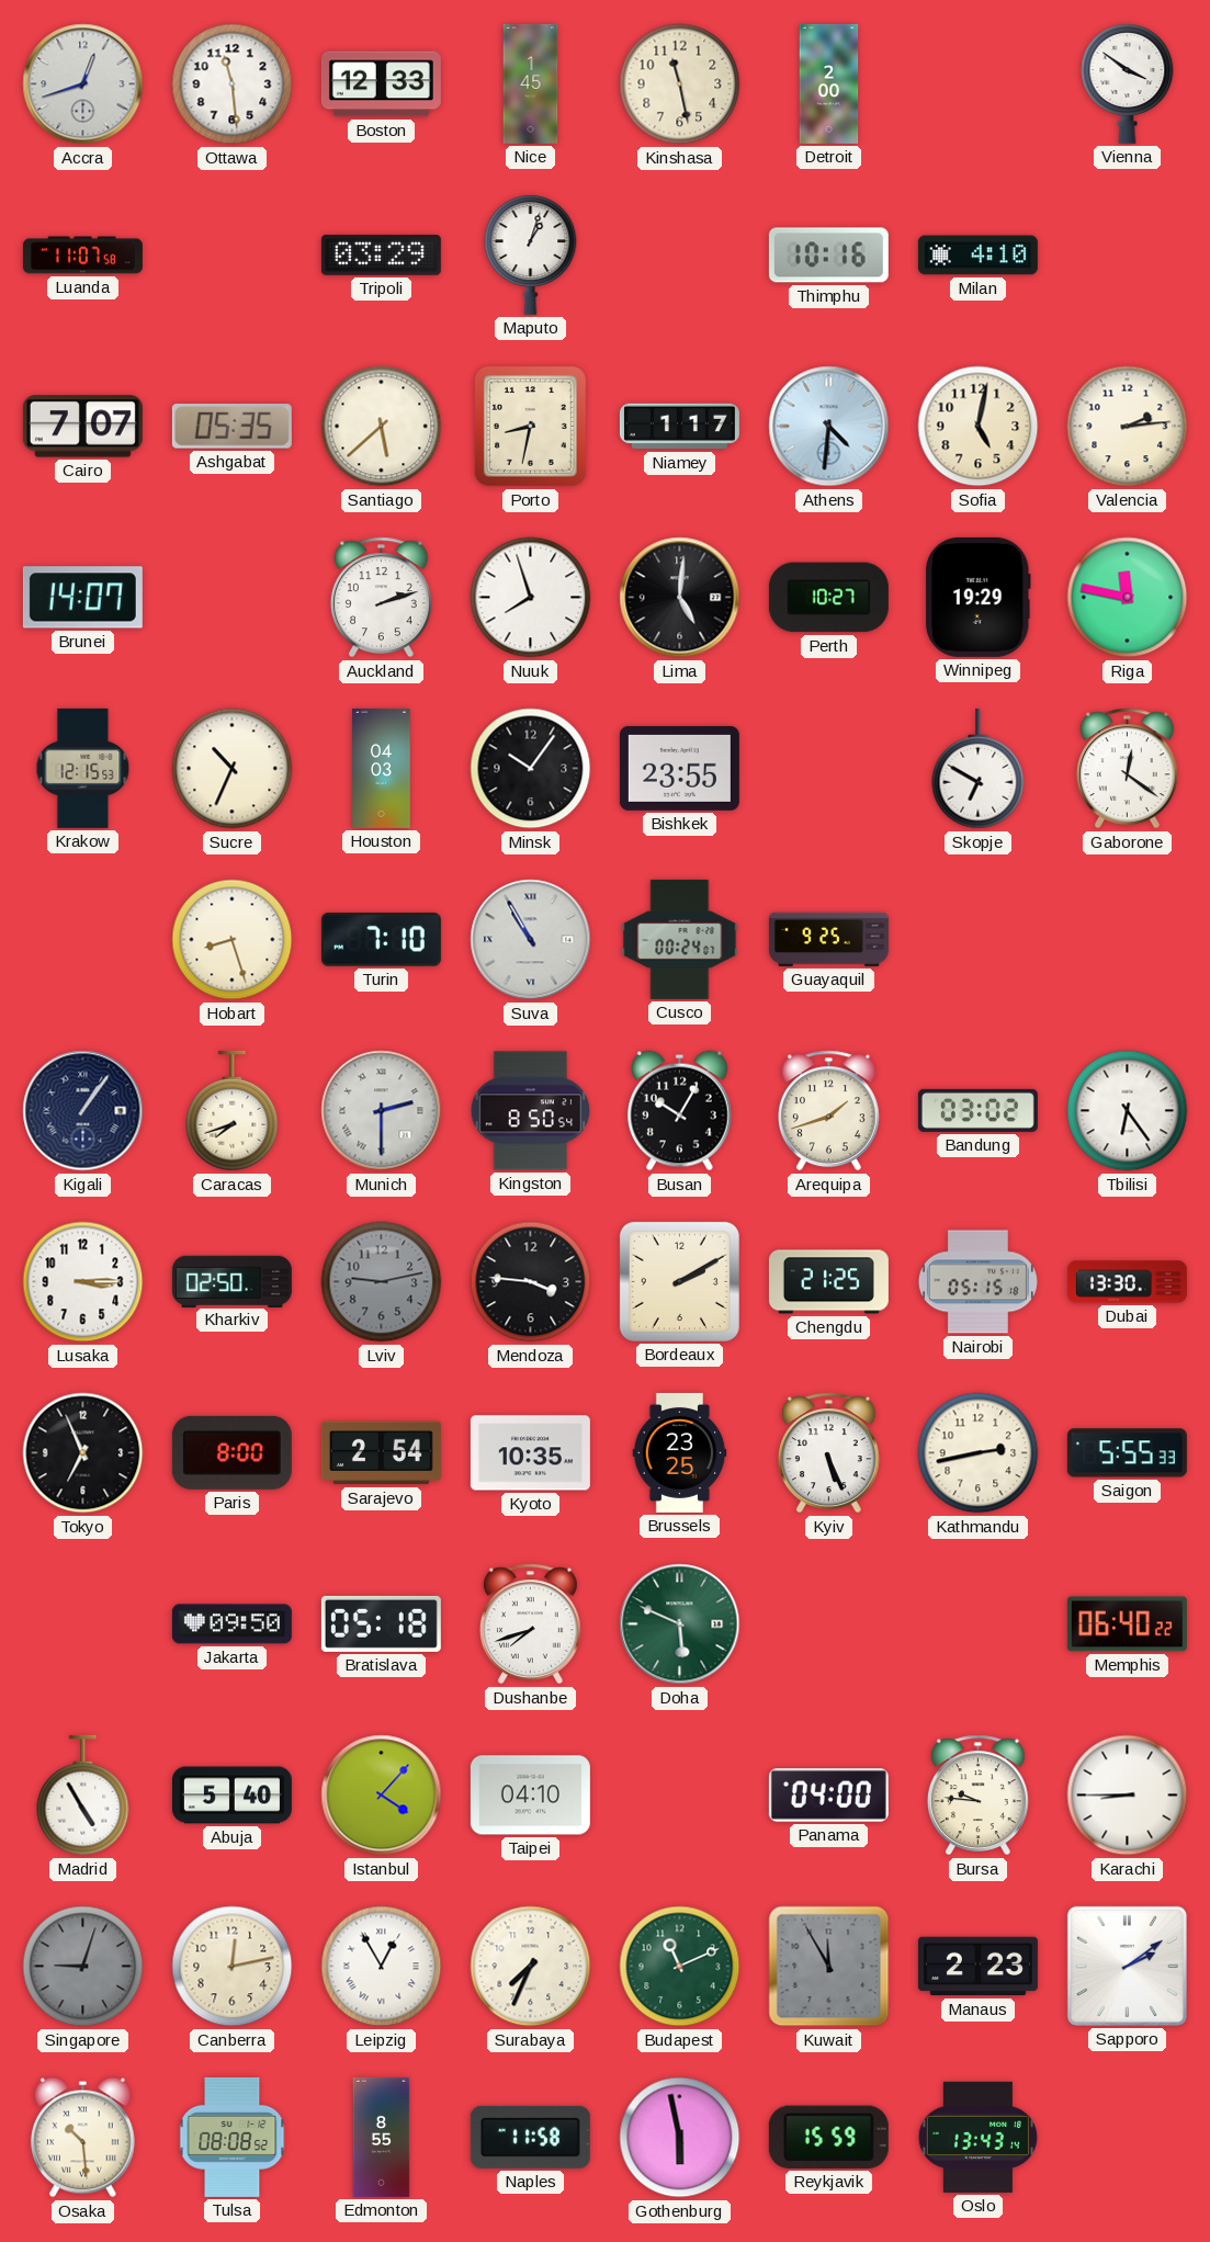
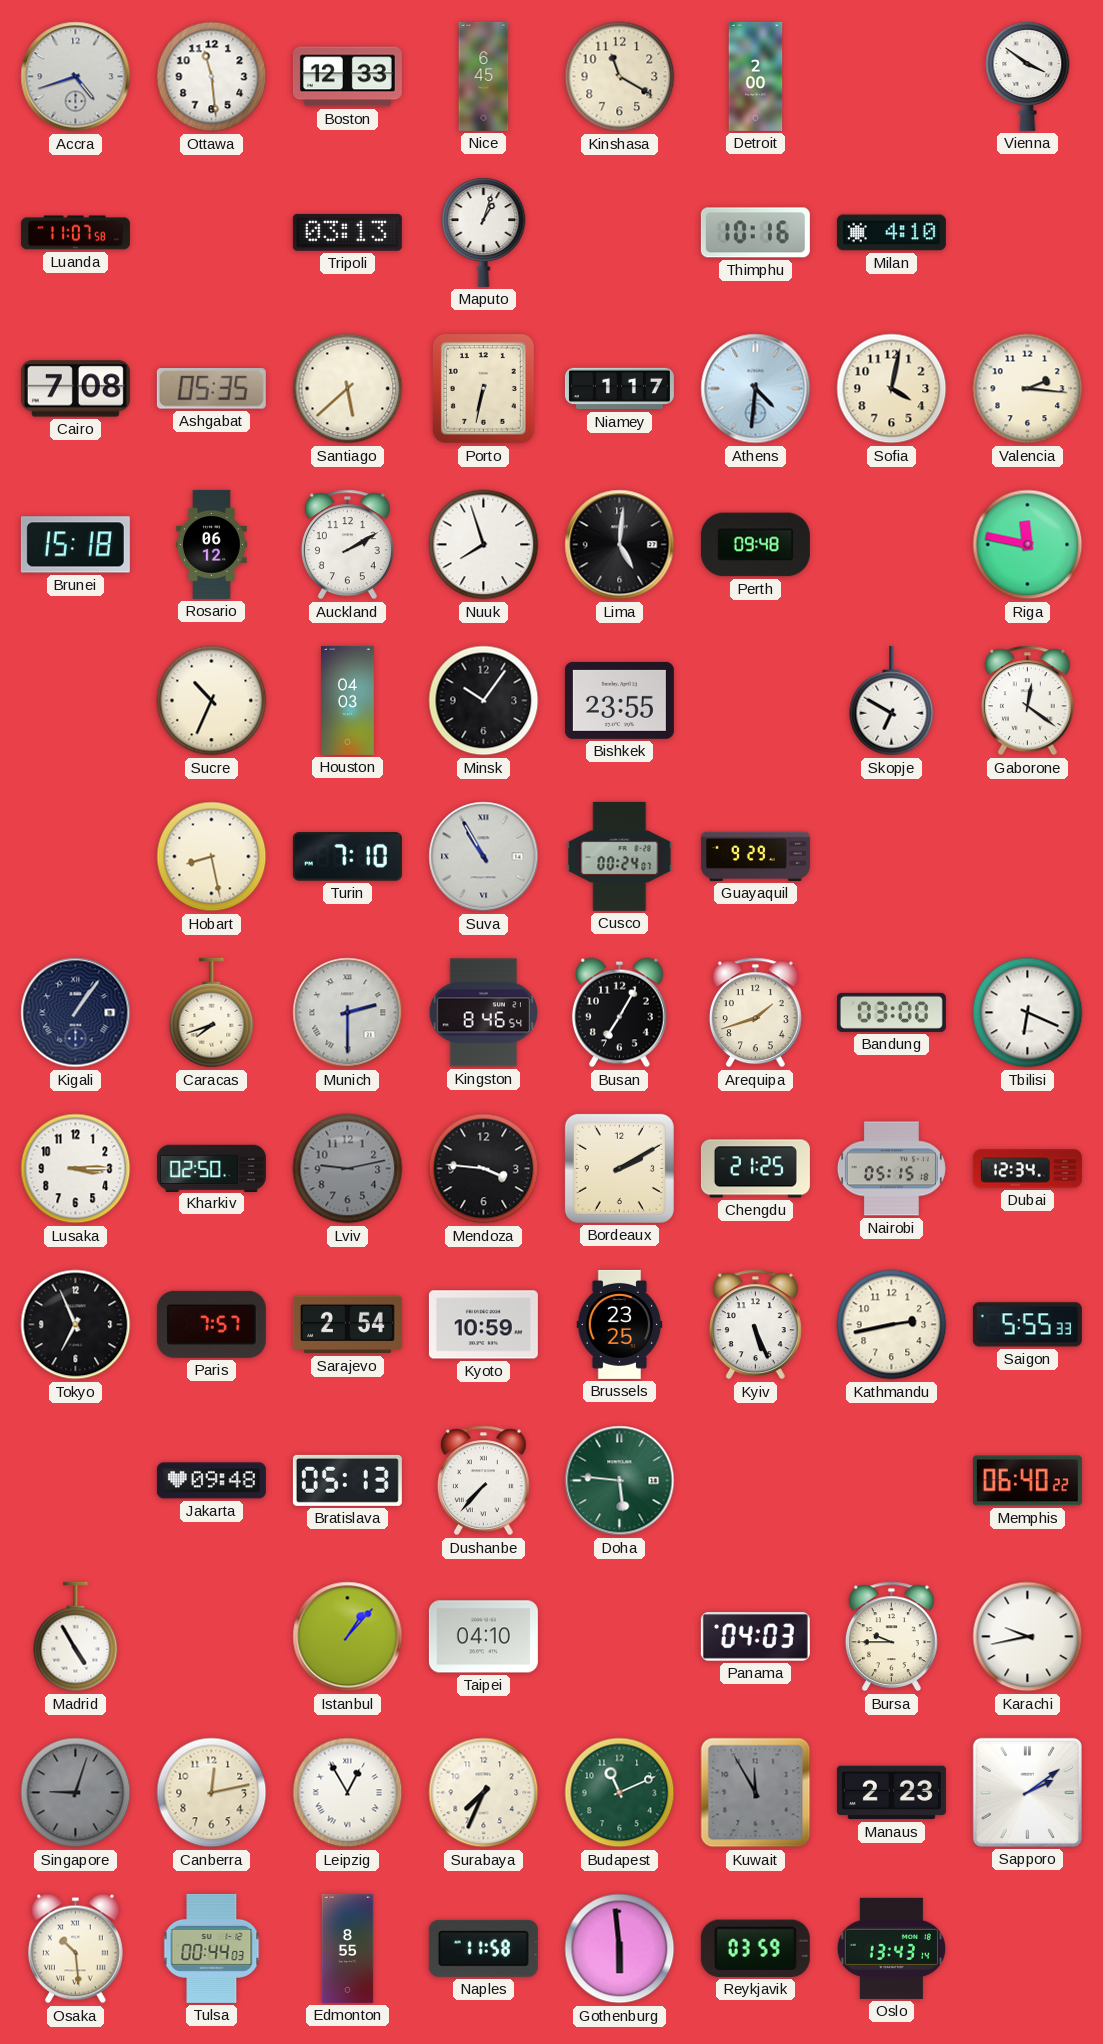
Accra: 12:42 -> 4:42 (76, 77)
Nice: 1:45 -> 6:45 (484, 76)
Kinshasa: 11:28 -> 11:20 (620, 77)
Tripoli: 03:29 -> 03:13 (347, 232)
Cairo: 7:07 -> 7:08 (75, 389)
Porto: 8:32 -> 6:32 (483, 388)
Sofia: 5:02 -> 4:02 (892, 389)
Valencia: 2:14 -> 2:16 (1028, 389)
Brunei: 14:07 -> 15:18 (75, 545)
Rosario: none -> 06:12 (211, 544)
Auckland: 2:12 -> 2:10 (347, 545)
Perth: 10:27 -> 09:48 (755, 545)
Winnipeg: 19:29 -> none (977, 597)
Krakow: 12:15 -> none (83, 768)
Hobart: 8:27 -> 8:28 (212, 857)
Guayaquil: 9:25 -> 9:29 (755, 856)
Kingston: 8:50 -> 8:46 (483, 1013)
Busan: 10:05 -> 7:05 (619, 1013)
Bandung: 03:02 -> 03:00 (891, 1012)
Tbilisi: 6:24 -> 6:19 (1028, 1013)
Dubai: 13:30 -> 12:34 (1027, 1169)
Paris: 8:00 -> 7:57 (211, 1324)
Kyoto: 10:35 -> 10:59 (483, 1325)
Jakarta: 09:50 -> 09:48 (211, 1481)
Bratislava: 05:18 -> 05:13 (347, 1480)
Dushanbe: 7:42 -> 7:37 (483, 1481)
Doha: 5:49 -> 5:46 (620, 1481)
Abuja: 5:40 -> none (231, 1796)
Istanbul: 4:07 -> 1:07 (348, 1637)
Panama: 04:00 -> 04:03 (755, 1637)
Bursa: 9:46 -> 9:45 (891, 1637)
Karachi: 8:45 -> 9:43 (1028, 1637)
Tulsa: 08:08 -> 00:44 (212, 1948)
Gothenburg: 5:58 -> 5:59 (620, 1949)
Reykjavik: 15:59 -> 03:59 (755, 1948)
